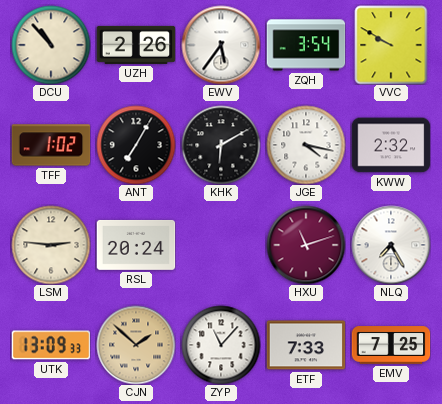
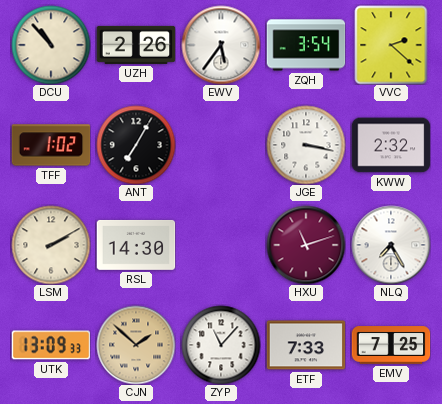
VVC: 9:50 -> 2:22 (391, 45)
KHK: 6:10 -> none (221, 145)
JGE: 4:17 -> 3:17 (306, 145)
LSM: 2:46 -> 2:10 (51, 245)
RSL: 20:24 -> 14:30 (136, 245)
